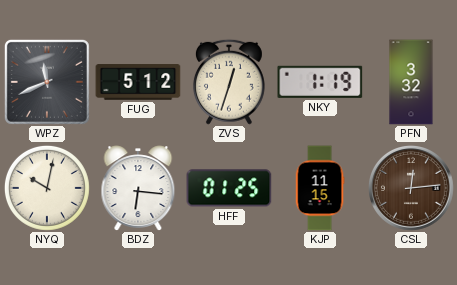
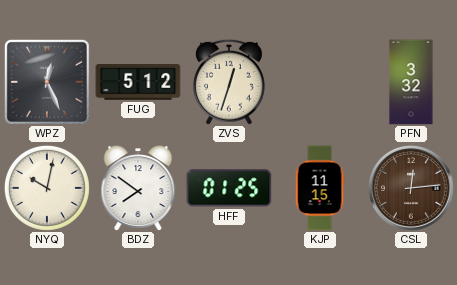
WPZ: 11:41 -> 12:26 (47, 82)
NKY: 1:19 -> none (320, 82)
BDZ: 6:16 -> 7:51 (138, 188)
